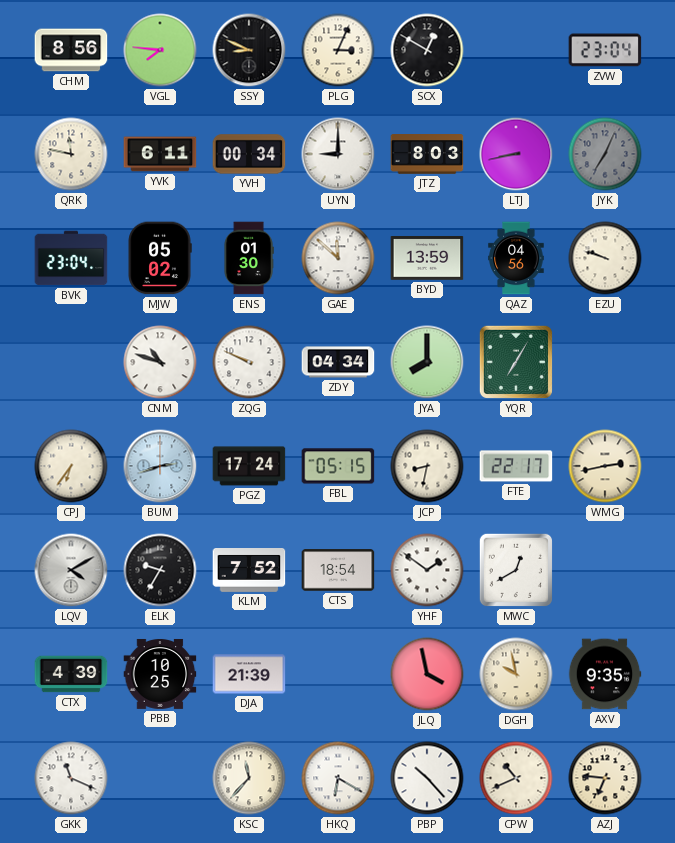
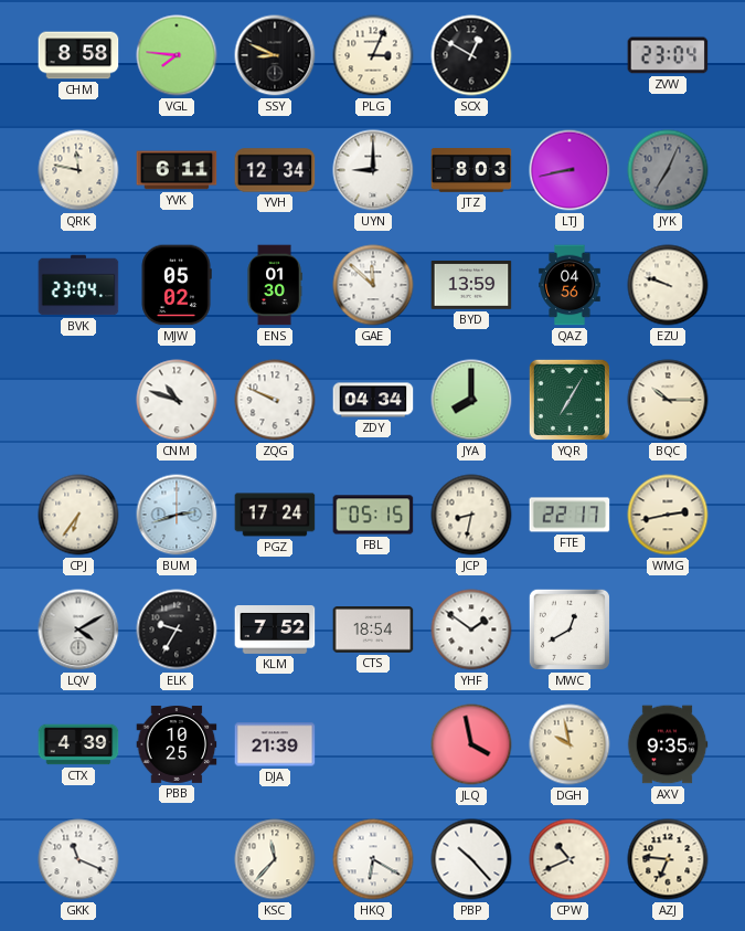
CHM: 8:56 -> 8:58 (78, 55)
YVH: 00:34 -> 12:34 (275, 170)
BQC: none -> 10:15 (668, 400)
